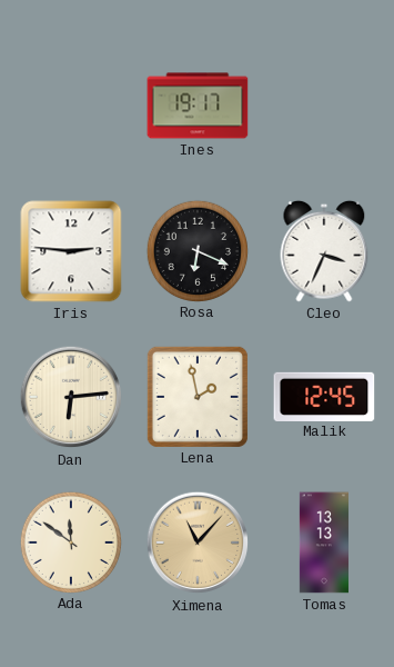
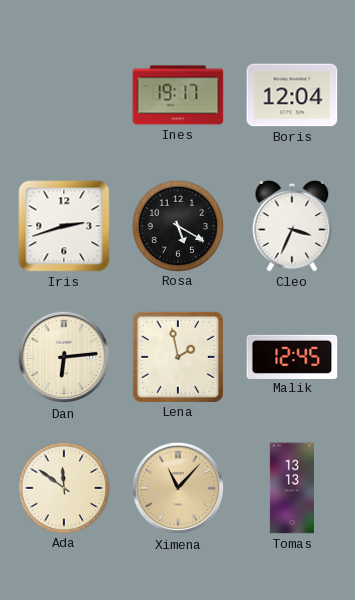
Boris: none -> 12:04 (292, 95)
Iris: 2:46 -> 2:42 (64, 226)
Rosa: 6:19 -> 5:20 (177, 225)
